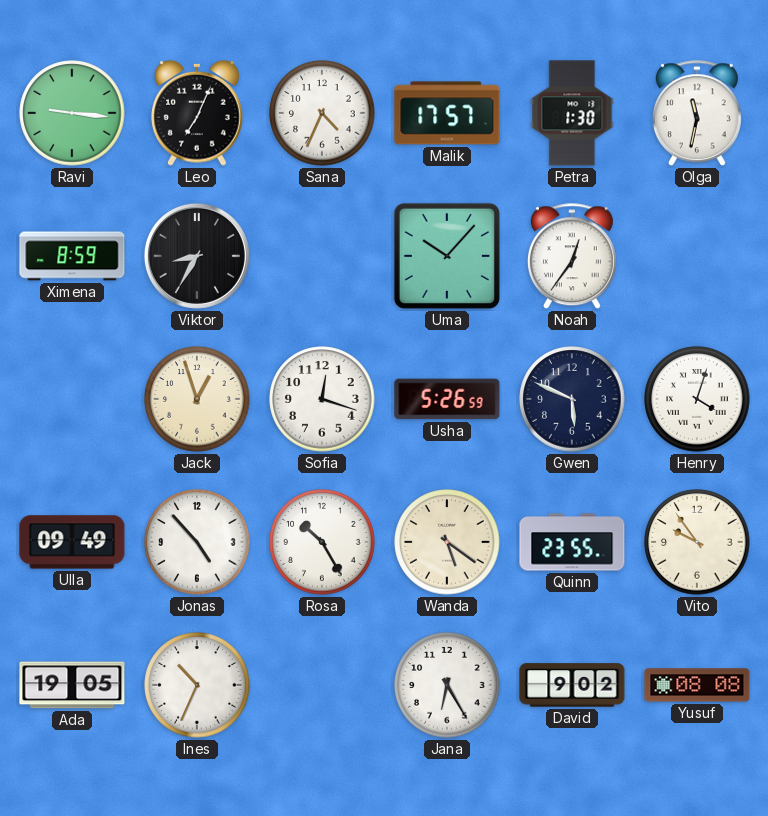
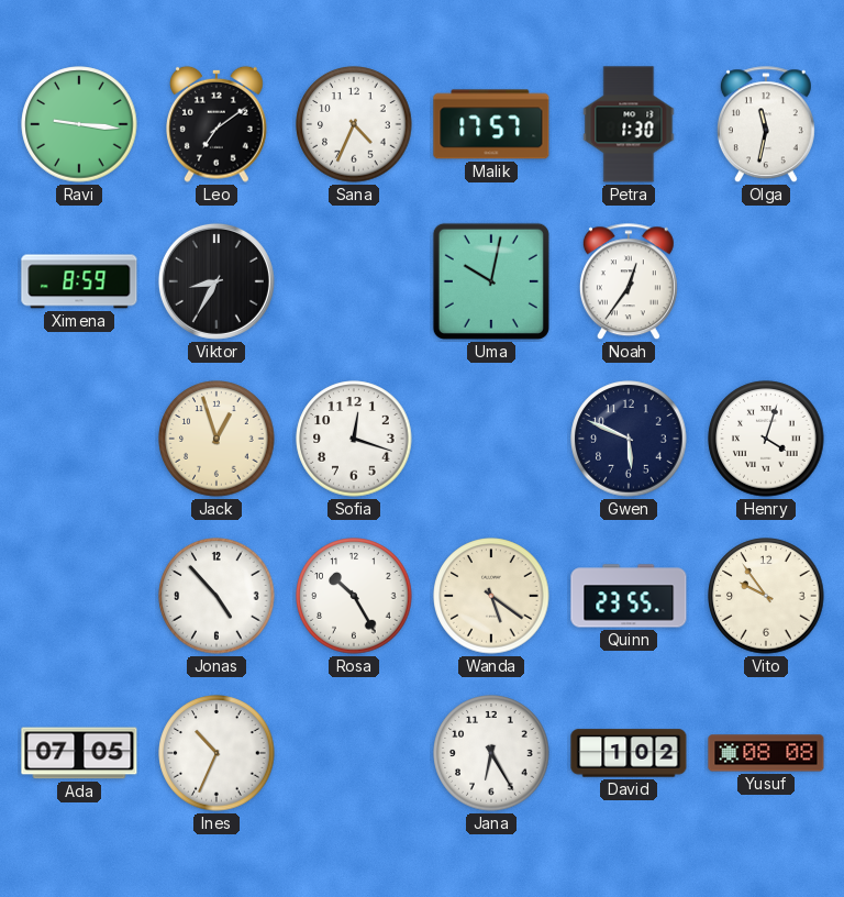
Leo: 7:04 -> 7:09 (218, 124)
Uma: 10:07 -> 10:02 (491, 281)
Usha: 5:26 -> none (447, 399)
Ulla: 09:49 -> none (72, 542)
Ada: 19:05 -> 07:05 (79, 753)
David: 9:02 -> 1:02 (629, 753)
